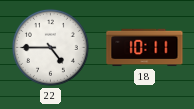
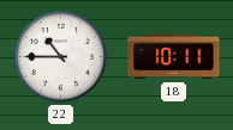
22: 4:45 -> 10:45 (60, 56)
